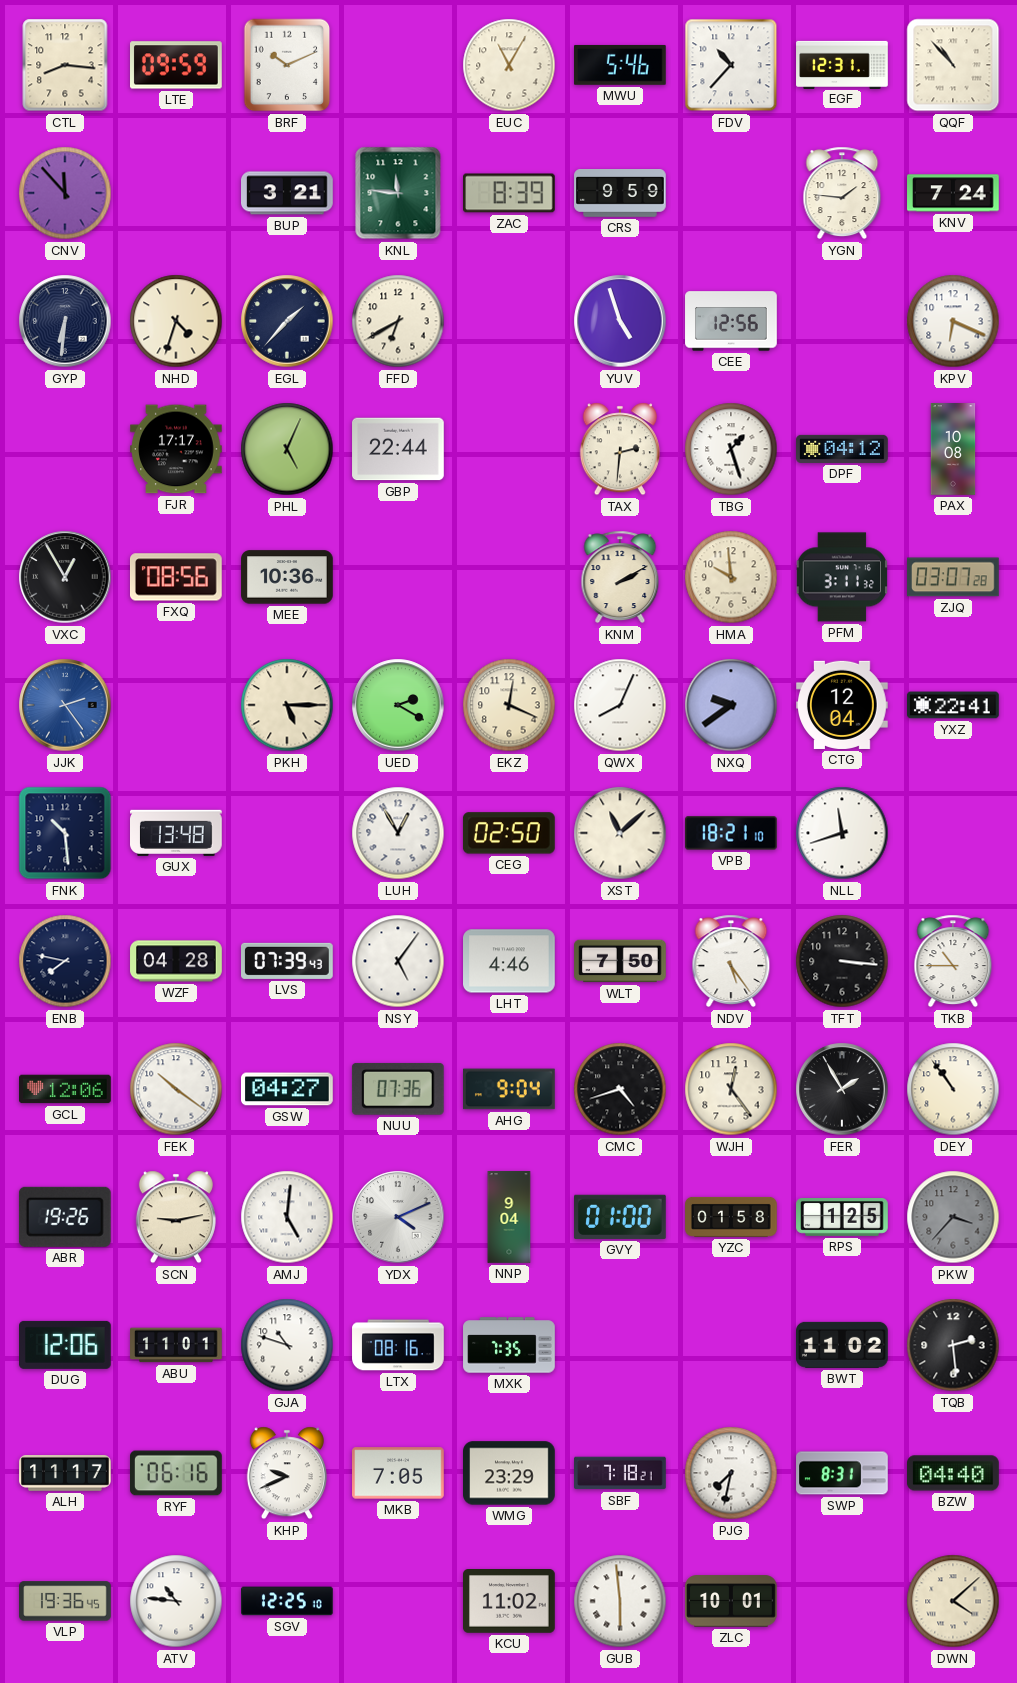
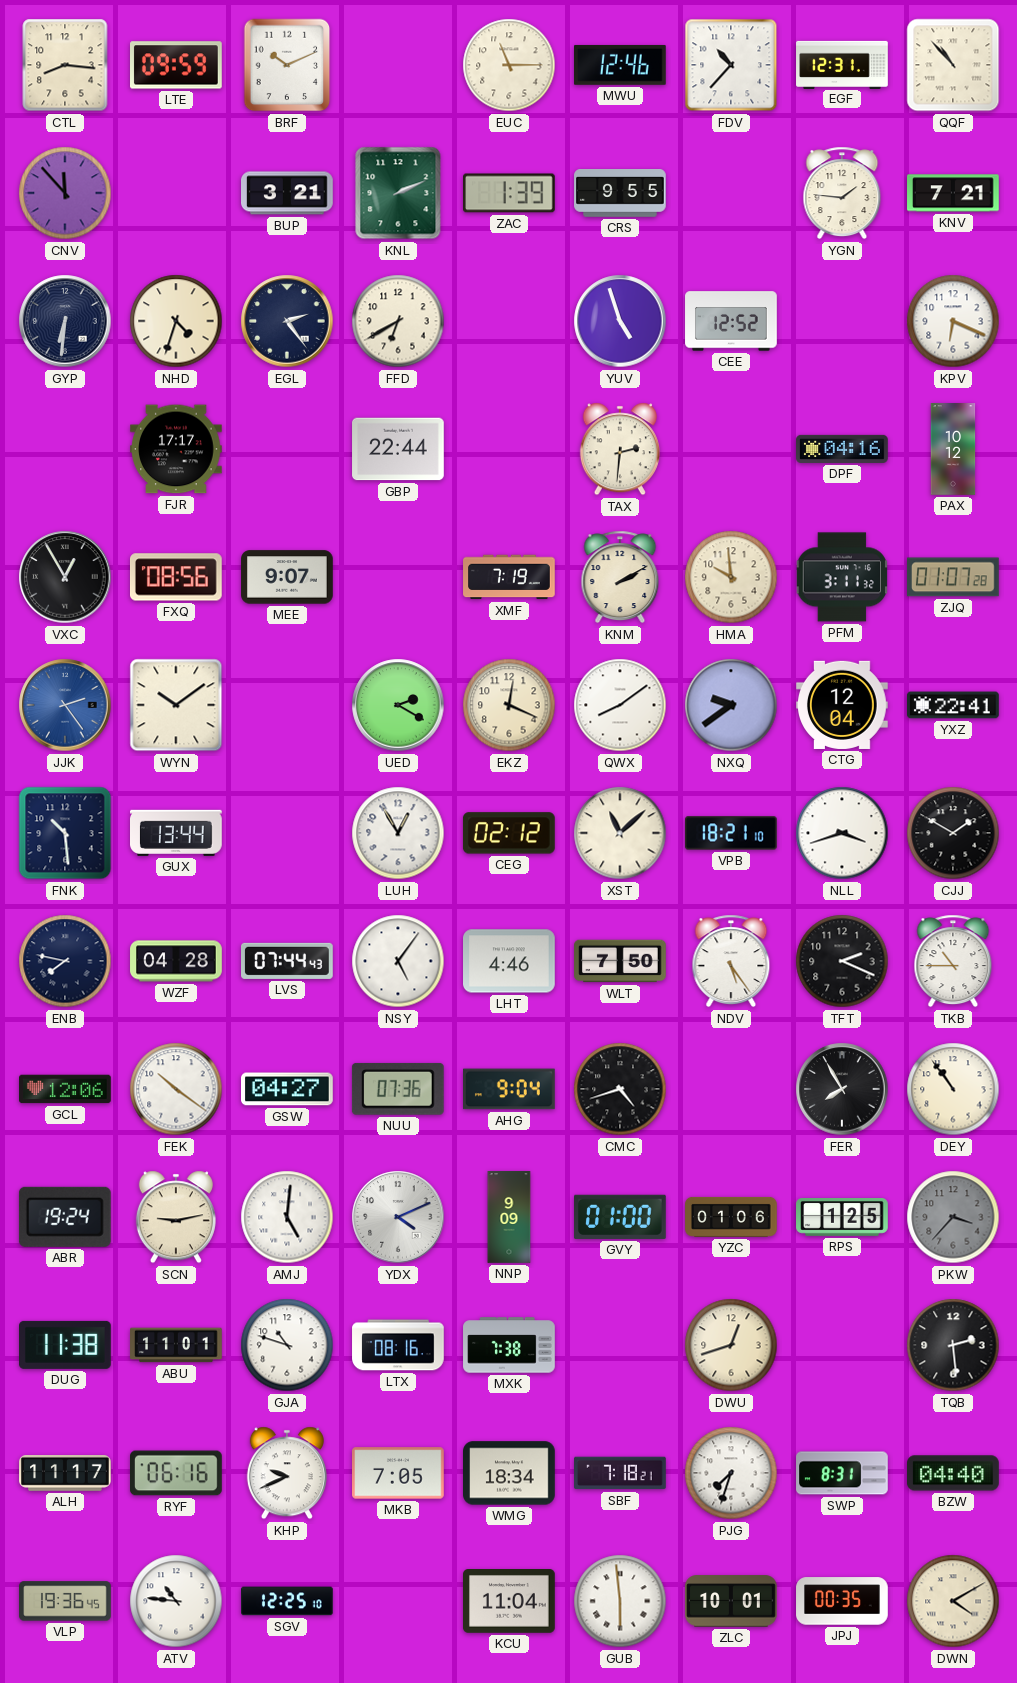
EUC: 11:05 -> 11:15 (509, 65)
MWU: 5:46 -> 12:46 (621, 65)
KNL: 11:46 -> 2:11 (398, 193)
ZAC: 8:39 -> 1:39 (510, 193)
CRS: 9:59 -> 9:55 (620, 194)
KNV: 7:24 -> 7:21 (953, 193)
EGL: 1:37 -> 2:24 (287, 321)
CEE: 12:56 -> 12:52 (731, 321)
PHL: 5:04 -> none (287, 449)
TBG: 1:27 -> none (731, 449)
DPF: 04:12 -> 04:16 (842, 449)
PAX: 10:08 -> 10:12 (953, 449)
MEE: 10:36 -> 9:07 (287, 577)
XMF: none -> 7:19 (509, 577)
ZJQ: 03:07 -> 01:07 (953, 577)
WYN: none -> 10:09 (176, 705)
PKH: 5:15 -> none (287, 705)
QWX: 8:04 -> 8:09 (620, 705)
GUX: 13:48 -> 13:44 (177, 833)
CEG: 02:50 -> 02:12 (509, 833)
NLL: 11:42 -> 3:42 (842, 833)
CJJ: none -> 1:50 (953, 833)
LVS: 07:39 -> 07:44 (288, 961)
TFT: 3:16 -> 2:19 (842, 961)
WJH: 12:24 -> none (731, 1089)
FER: 1:55 -> 7:55 (842, 1089)
ABR: 19:26 -> 19:24 (65, 1217)
NNP: 9:04 -> 9:09 (509, 1217)
YZC: 01:58 -> 01:06 (731, 1217)
DUG: 12:06 -> 11:38 (66, 1345)
MXK: 7:35 -> 7:38 (509, 1345)
DWU: none -> 12:42 (731, 1345)
BWT: 11:02 -> none (843, 1345)
WMG: 23:29 -> 18:34 (509, 1473)
PJG: 7:32 -> 7:33 (731, 1473)
KCU: 11:02 -> 11:04 (509, 1602)
JPJ: none -> 00:35 (842, 1601)
DWN: 4:08 -> 4:10 (953, 1601)
